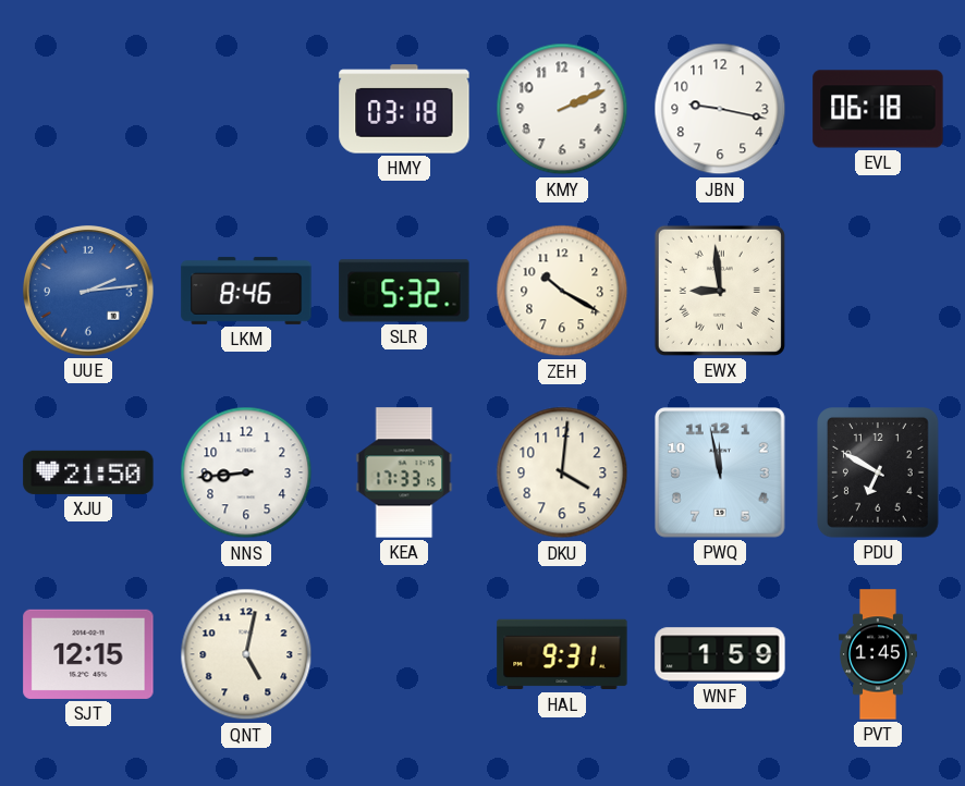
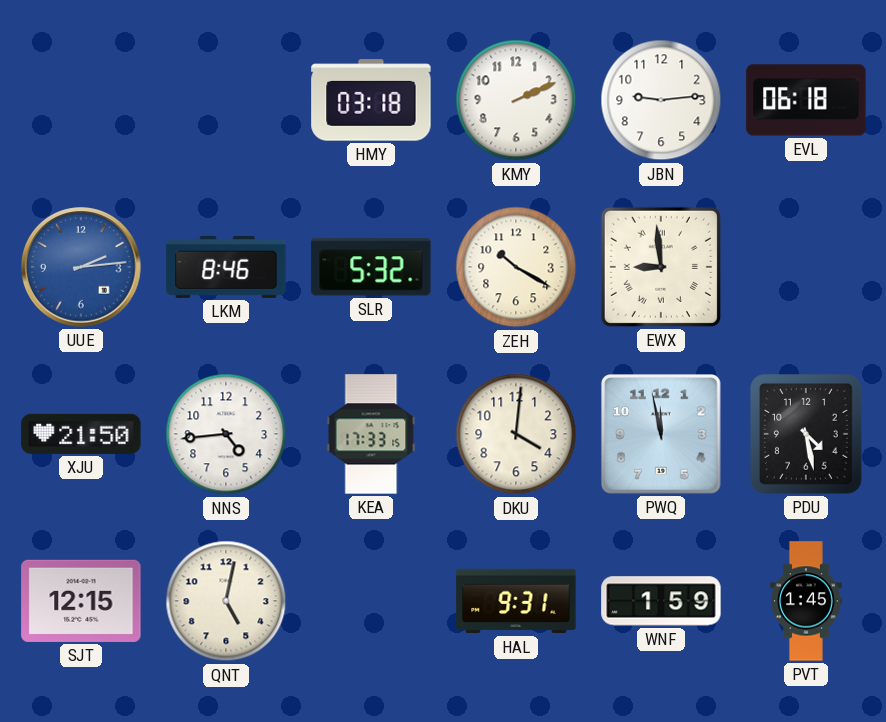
JBN: 9:17 -> 9:14 (661, 100)
NNS: 8:44 -> 4:44 (226, 434)
PDU: 6:50 -> 4:28 (807, 435)
